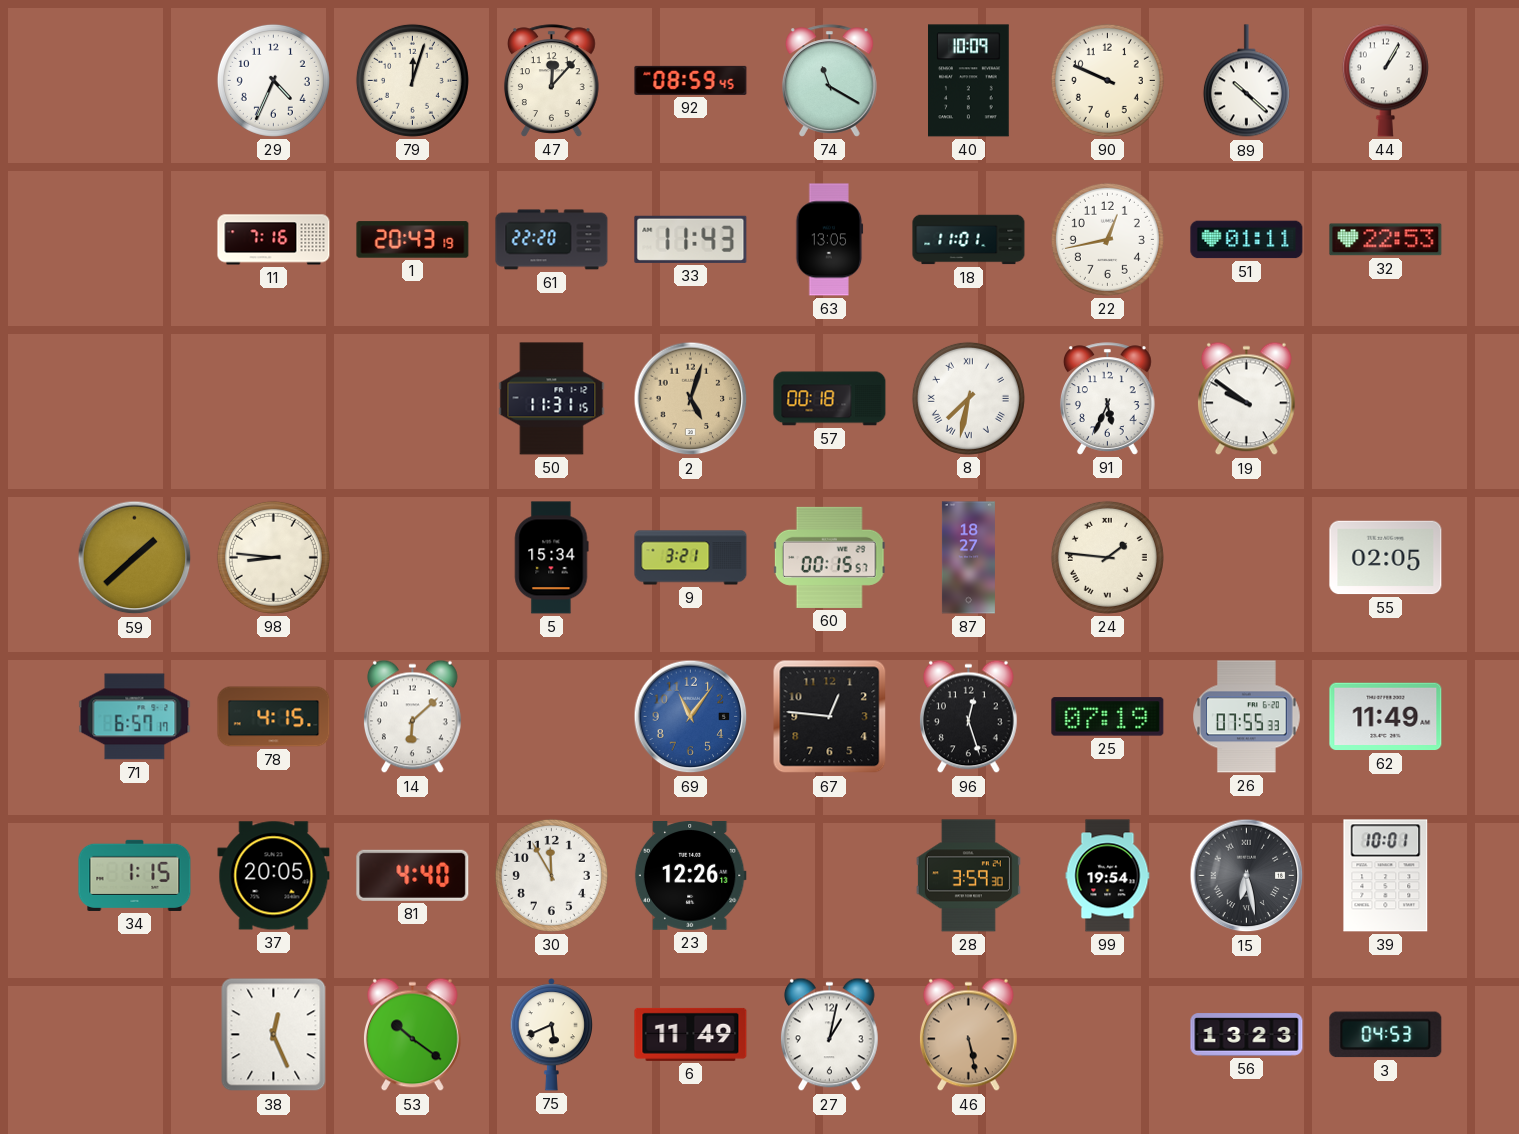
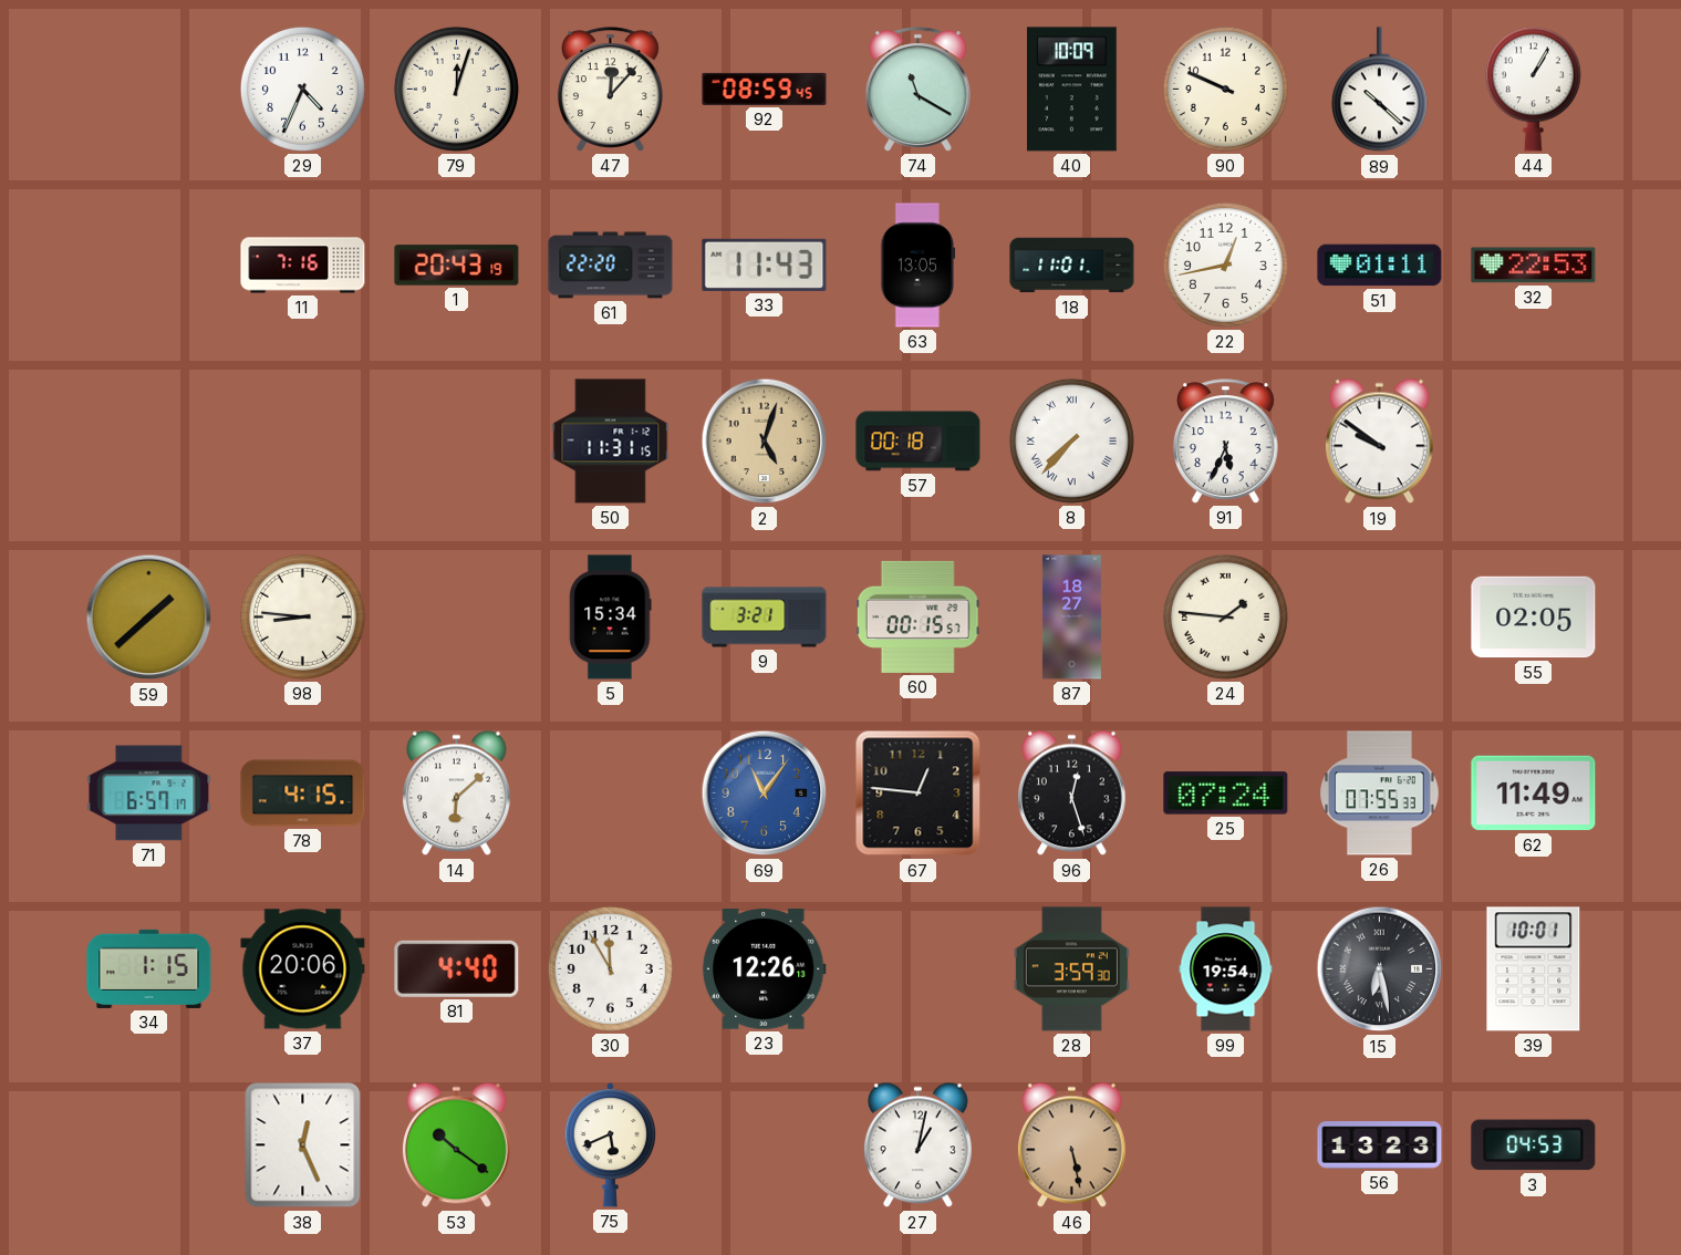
8: 7:32 -> 7:37 (1071, 440)
25: 07:19 -> 07:24 (1226, 794)
37: 20:05 -> 20:06 (303, 969)
6: 11:49 -> none (691, 1034)
